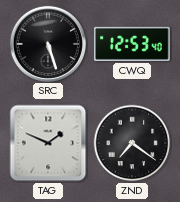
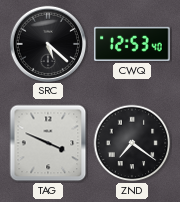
SRC: 5:27 -> 5:22 (47, 43)
TAG: 1:49 -> 3:49 (48, 143)
